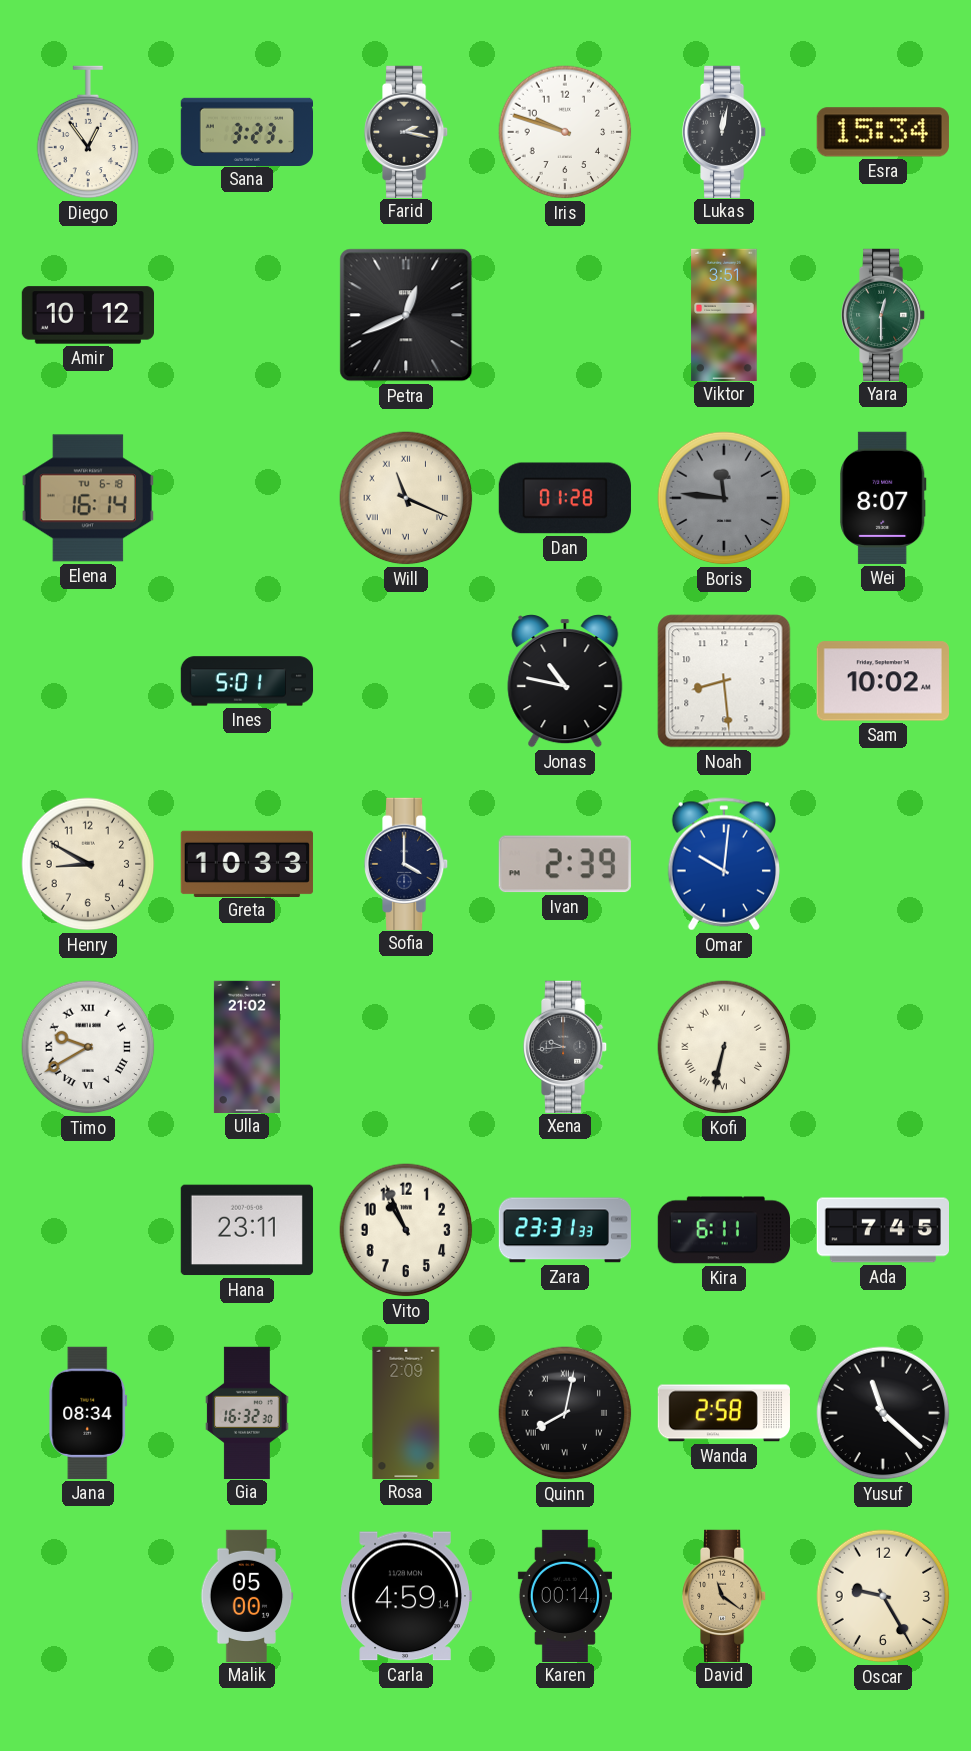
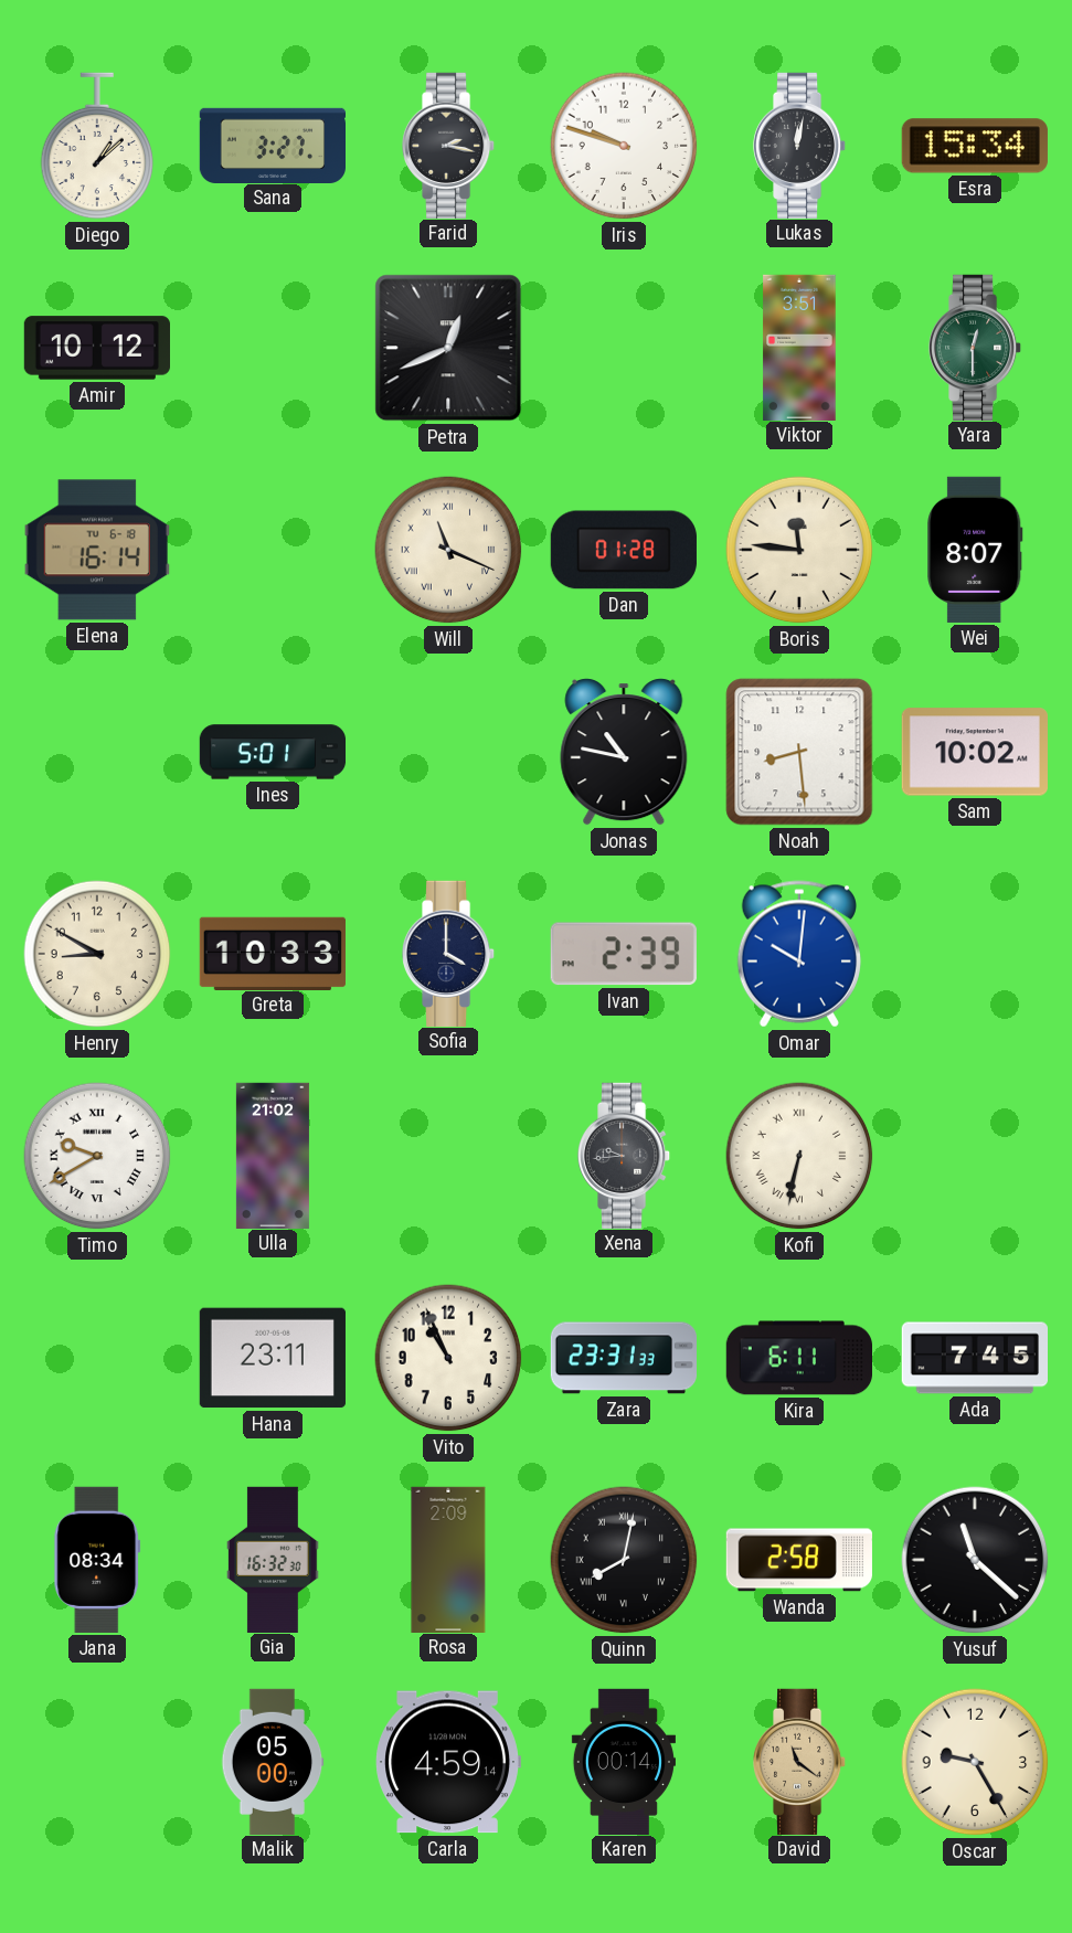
Diego: 12:54 -> 1:08 (97, 146)
Sana: 3:23 -> 3:27 (272, 145)
Boris dial: grey -> cream (799, 550)
